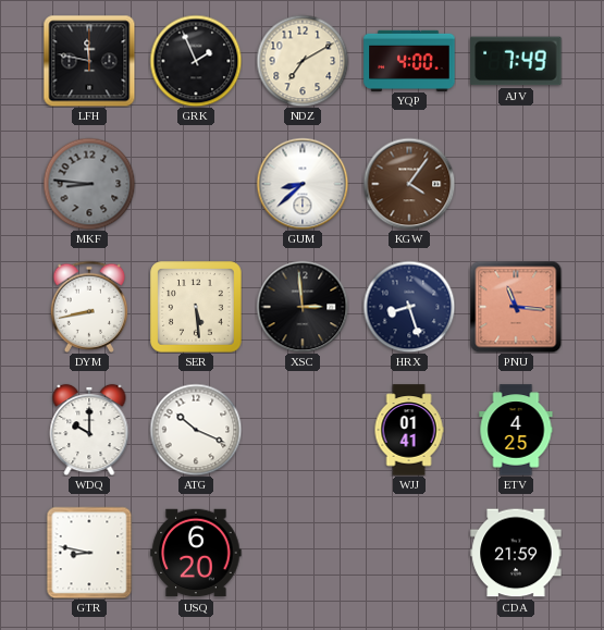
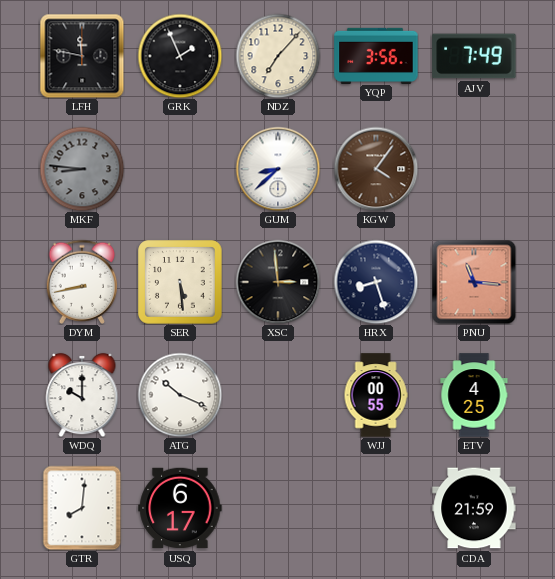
NDZ: 7:10 -> 7:07 (278, 56)
YQP: 4:00 -> 3:56 (376, 55)
WJJ: 01:41 -> 00:55 (376, 395)
GTR: 8:47 -> 8:01 (82, 508)
USQ: 6:20 -> 6:17 (180, 508)
